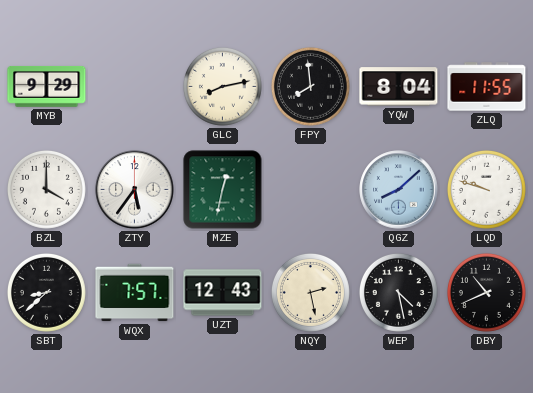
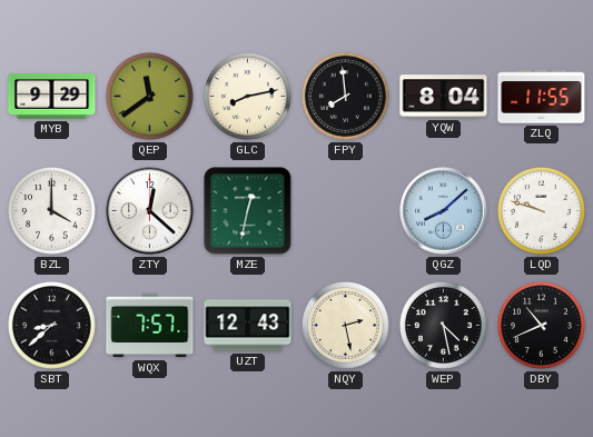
QEP: none -> 11:39 (149, 96)
ZTY: 5:36 -> 12:22 (150, 211)
